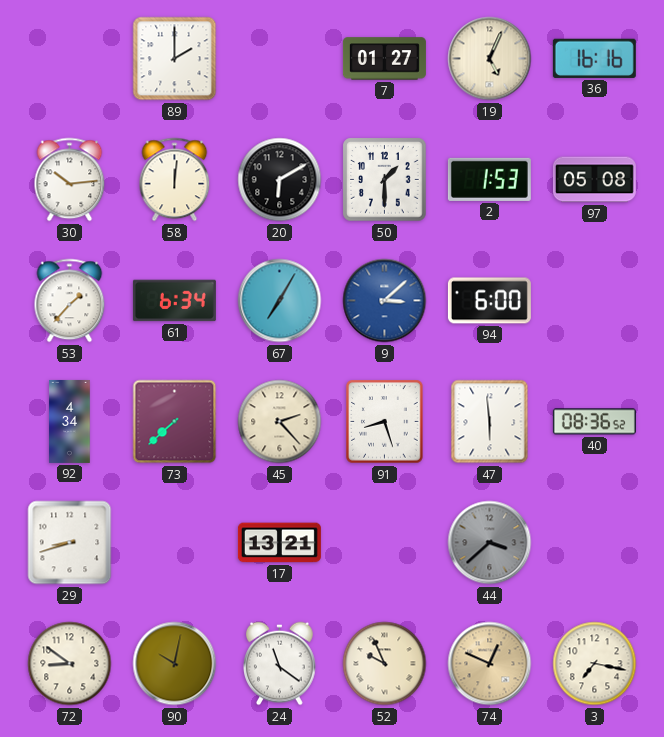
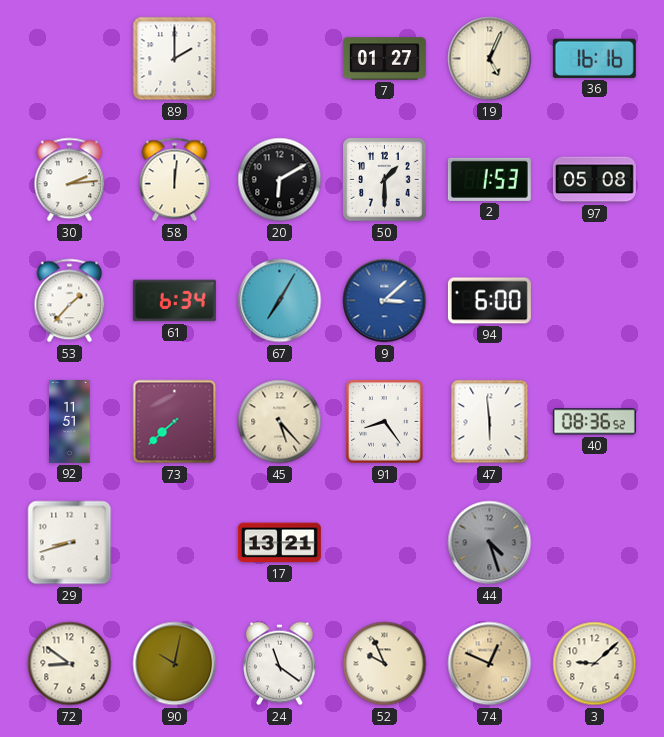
30: 10:14 -> 2:14 (70, 180)
92: 4:34 -> 11:51 (70, 421)
45: 2:23 -> 5:23 (280, 422)
91: 8:27 -> 8:24 (385, 422)
44: 3:38 -> 4:27 (490, 543)
3: 7:17 -> 9:08 (595, 664)
